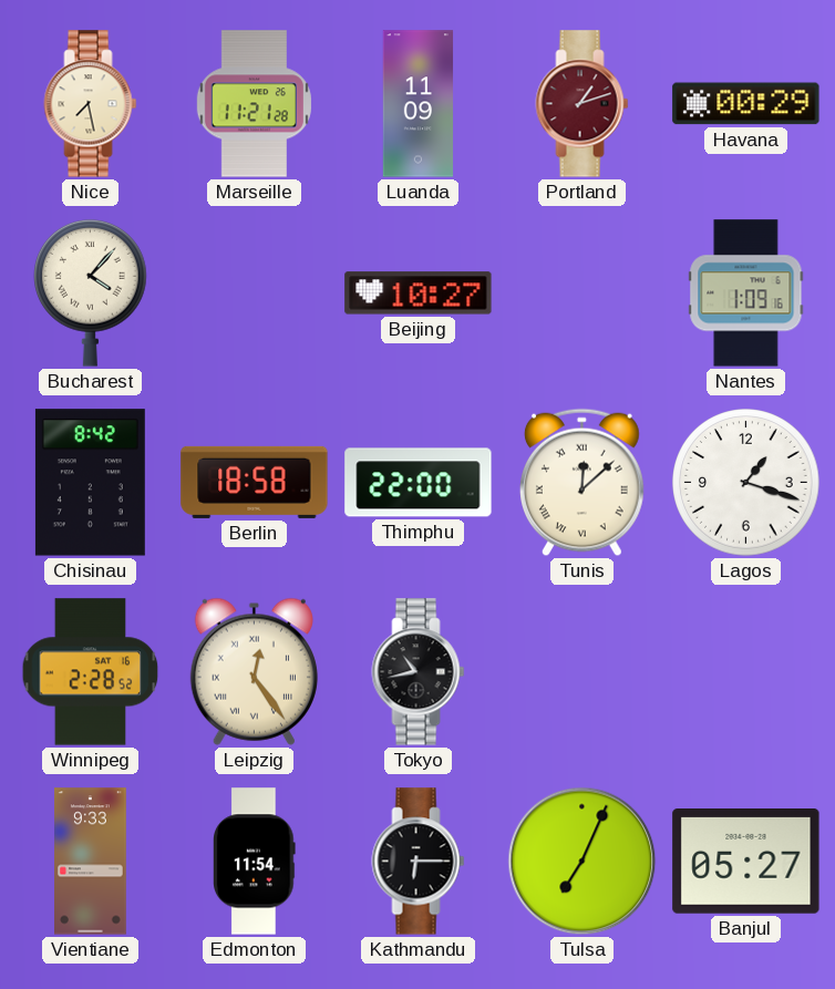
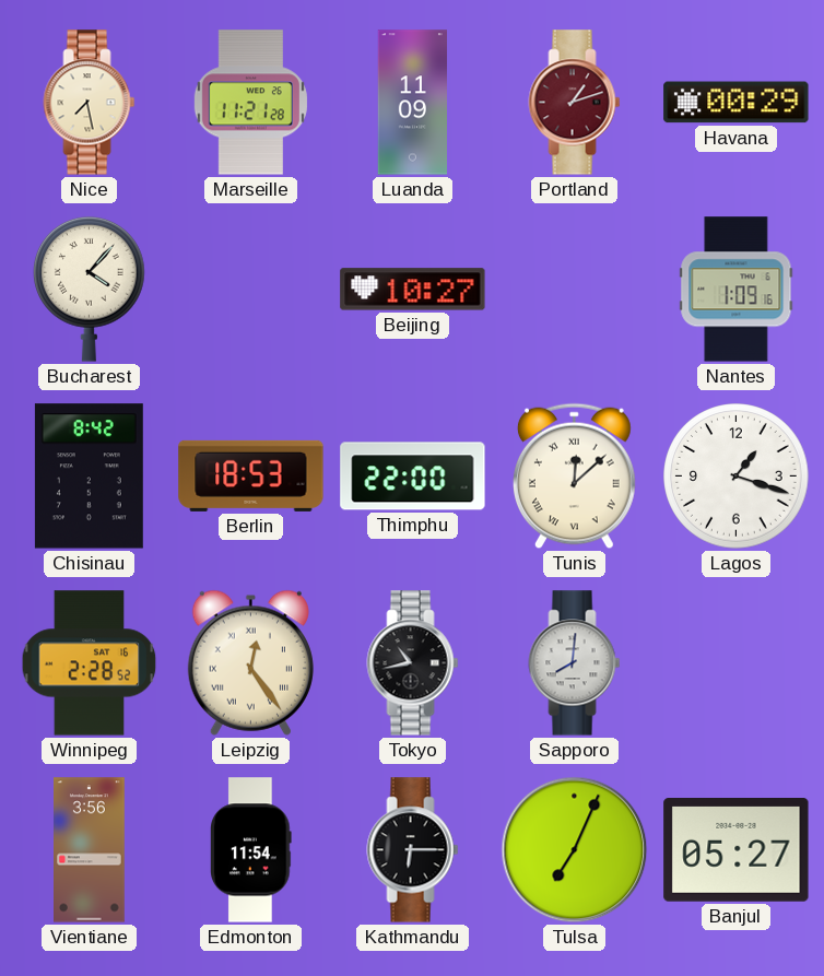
Berlin: 18:58 -> 18:53 (251, 475)
Sapporo: none -> 8:01 (575, 663)
Vientiane: 9:33 -> 3:56 (90, 850)
